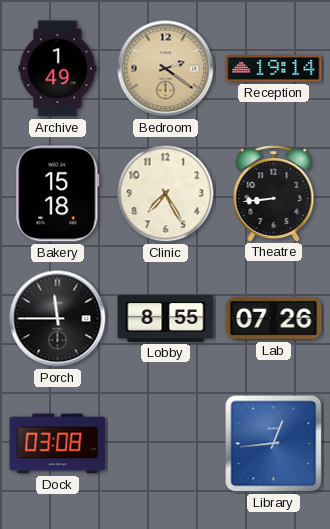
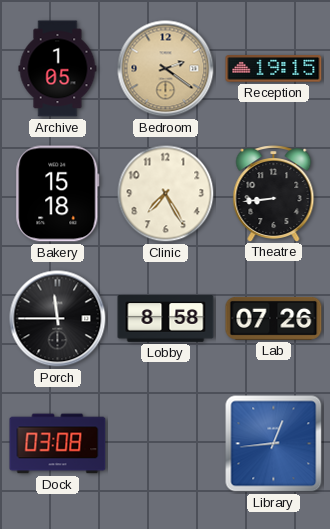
Archive: 1:49 -> 1:05 (58, 69)
Reception: 19:14 -> 19:15 (274, 69)
Lobby: 8:55 -> 8:58 (166, 319)
